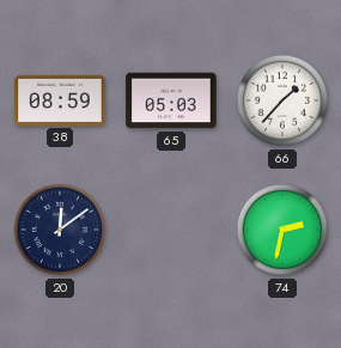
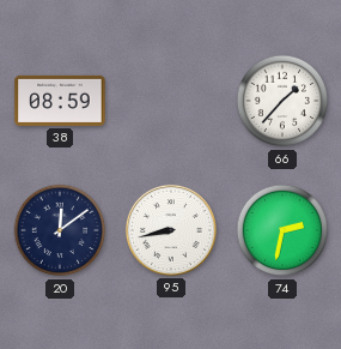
65: 05:03 -> none (171, 100)
95: none -> 8:43 (171, 230)
